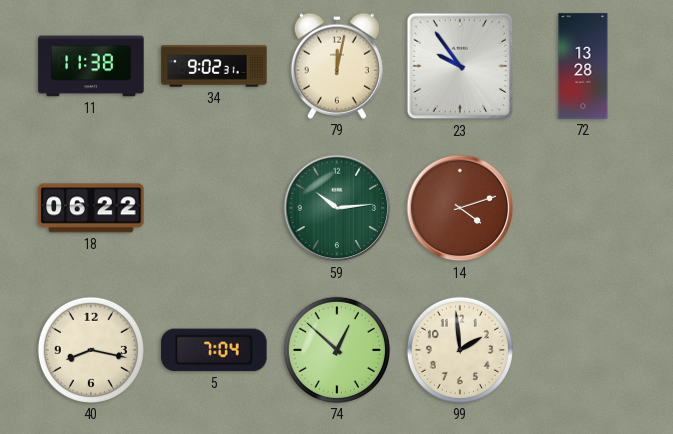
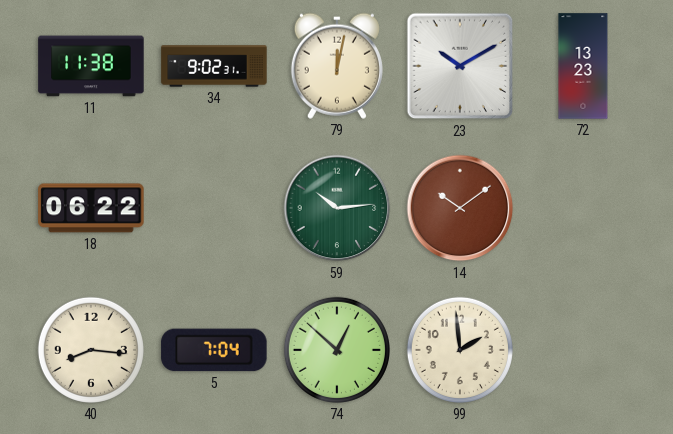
23: 9:54 -> 10:10 (460, 66)
72: 13:28 -> 13:23 (583, 66)
14: 4:12 -> 10:09 (460, 208)
40: 8:17 -> 8:16 (91, 350)
